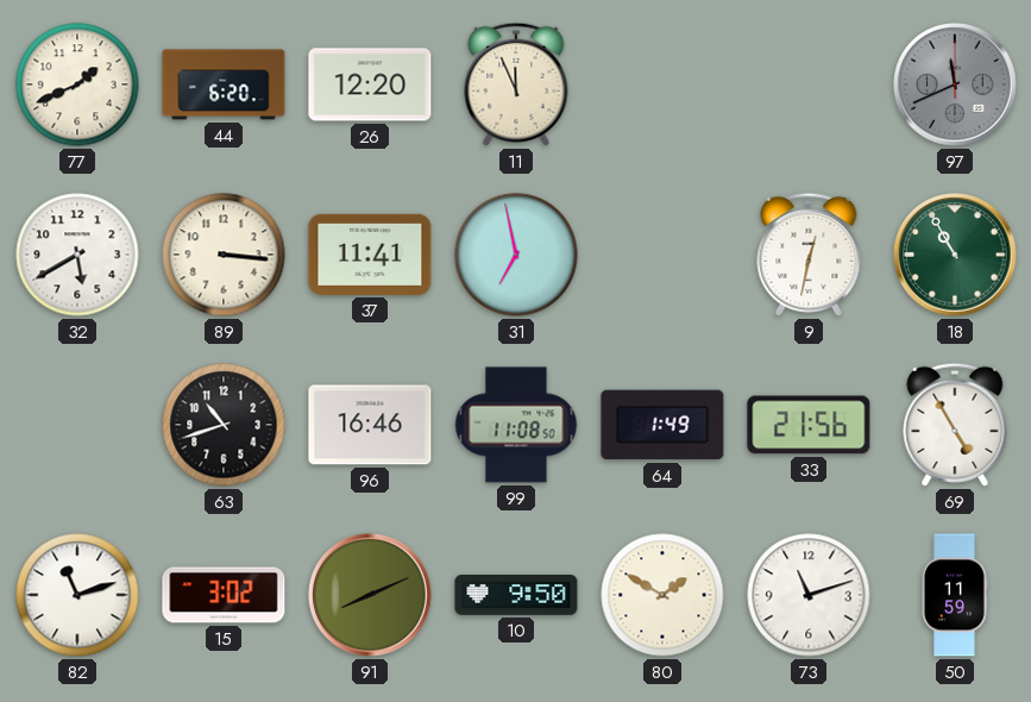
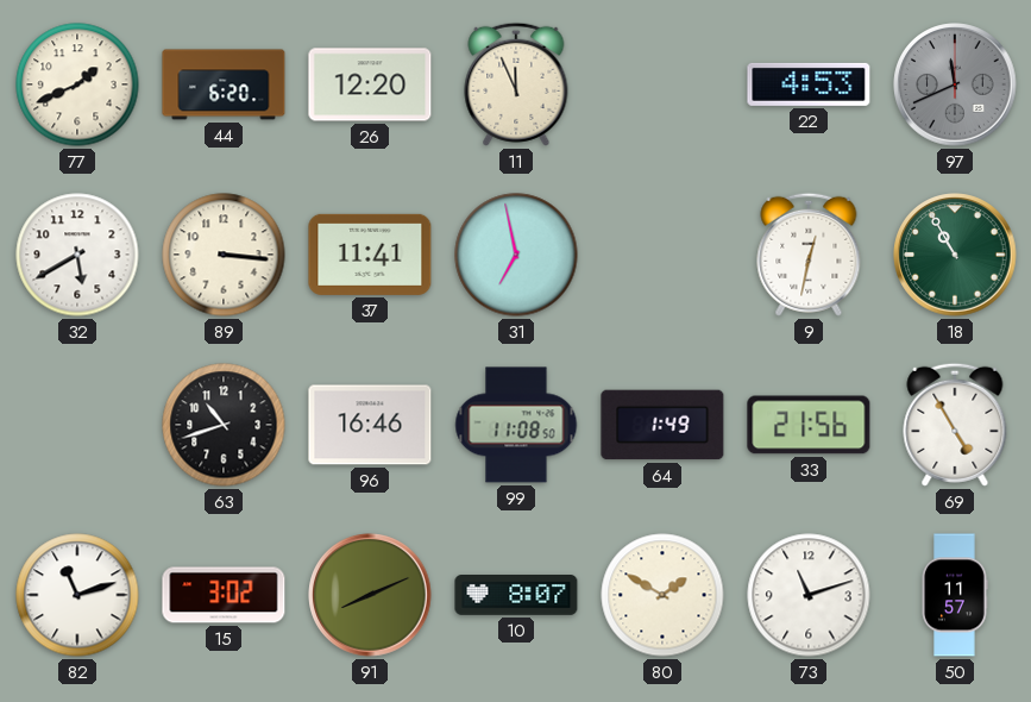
22: none -> 4:53 (809, 84)
10: 9:50 -> 8:07 (516, 596)
50: 11:59 -> 11:57 (955, 595)
